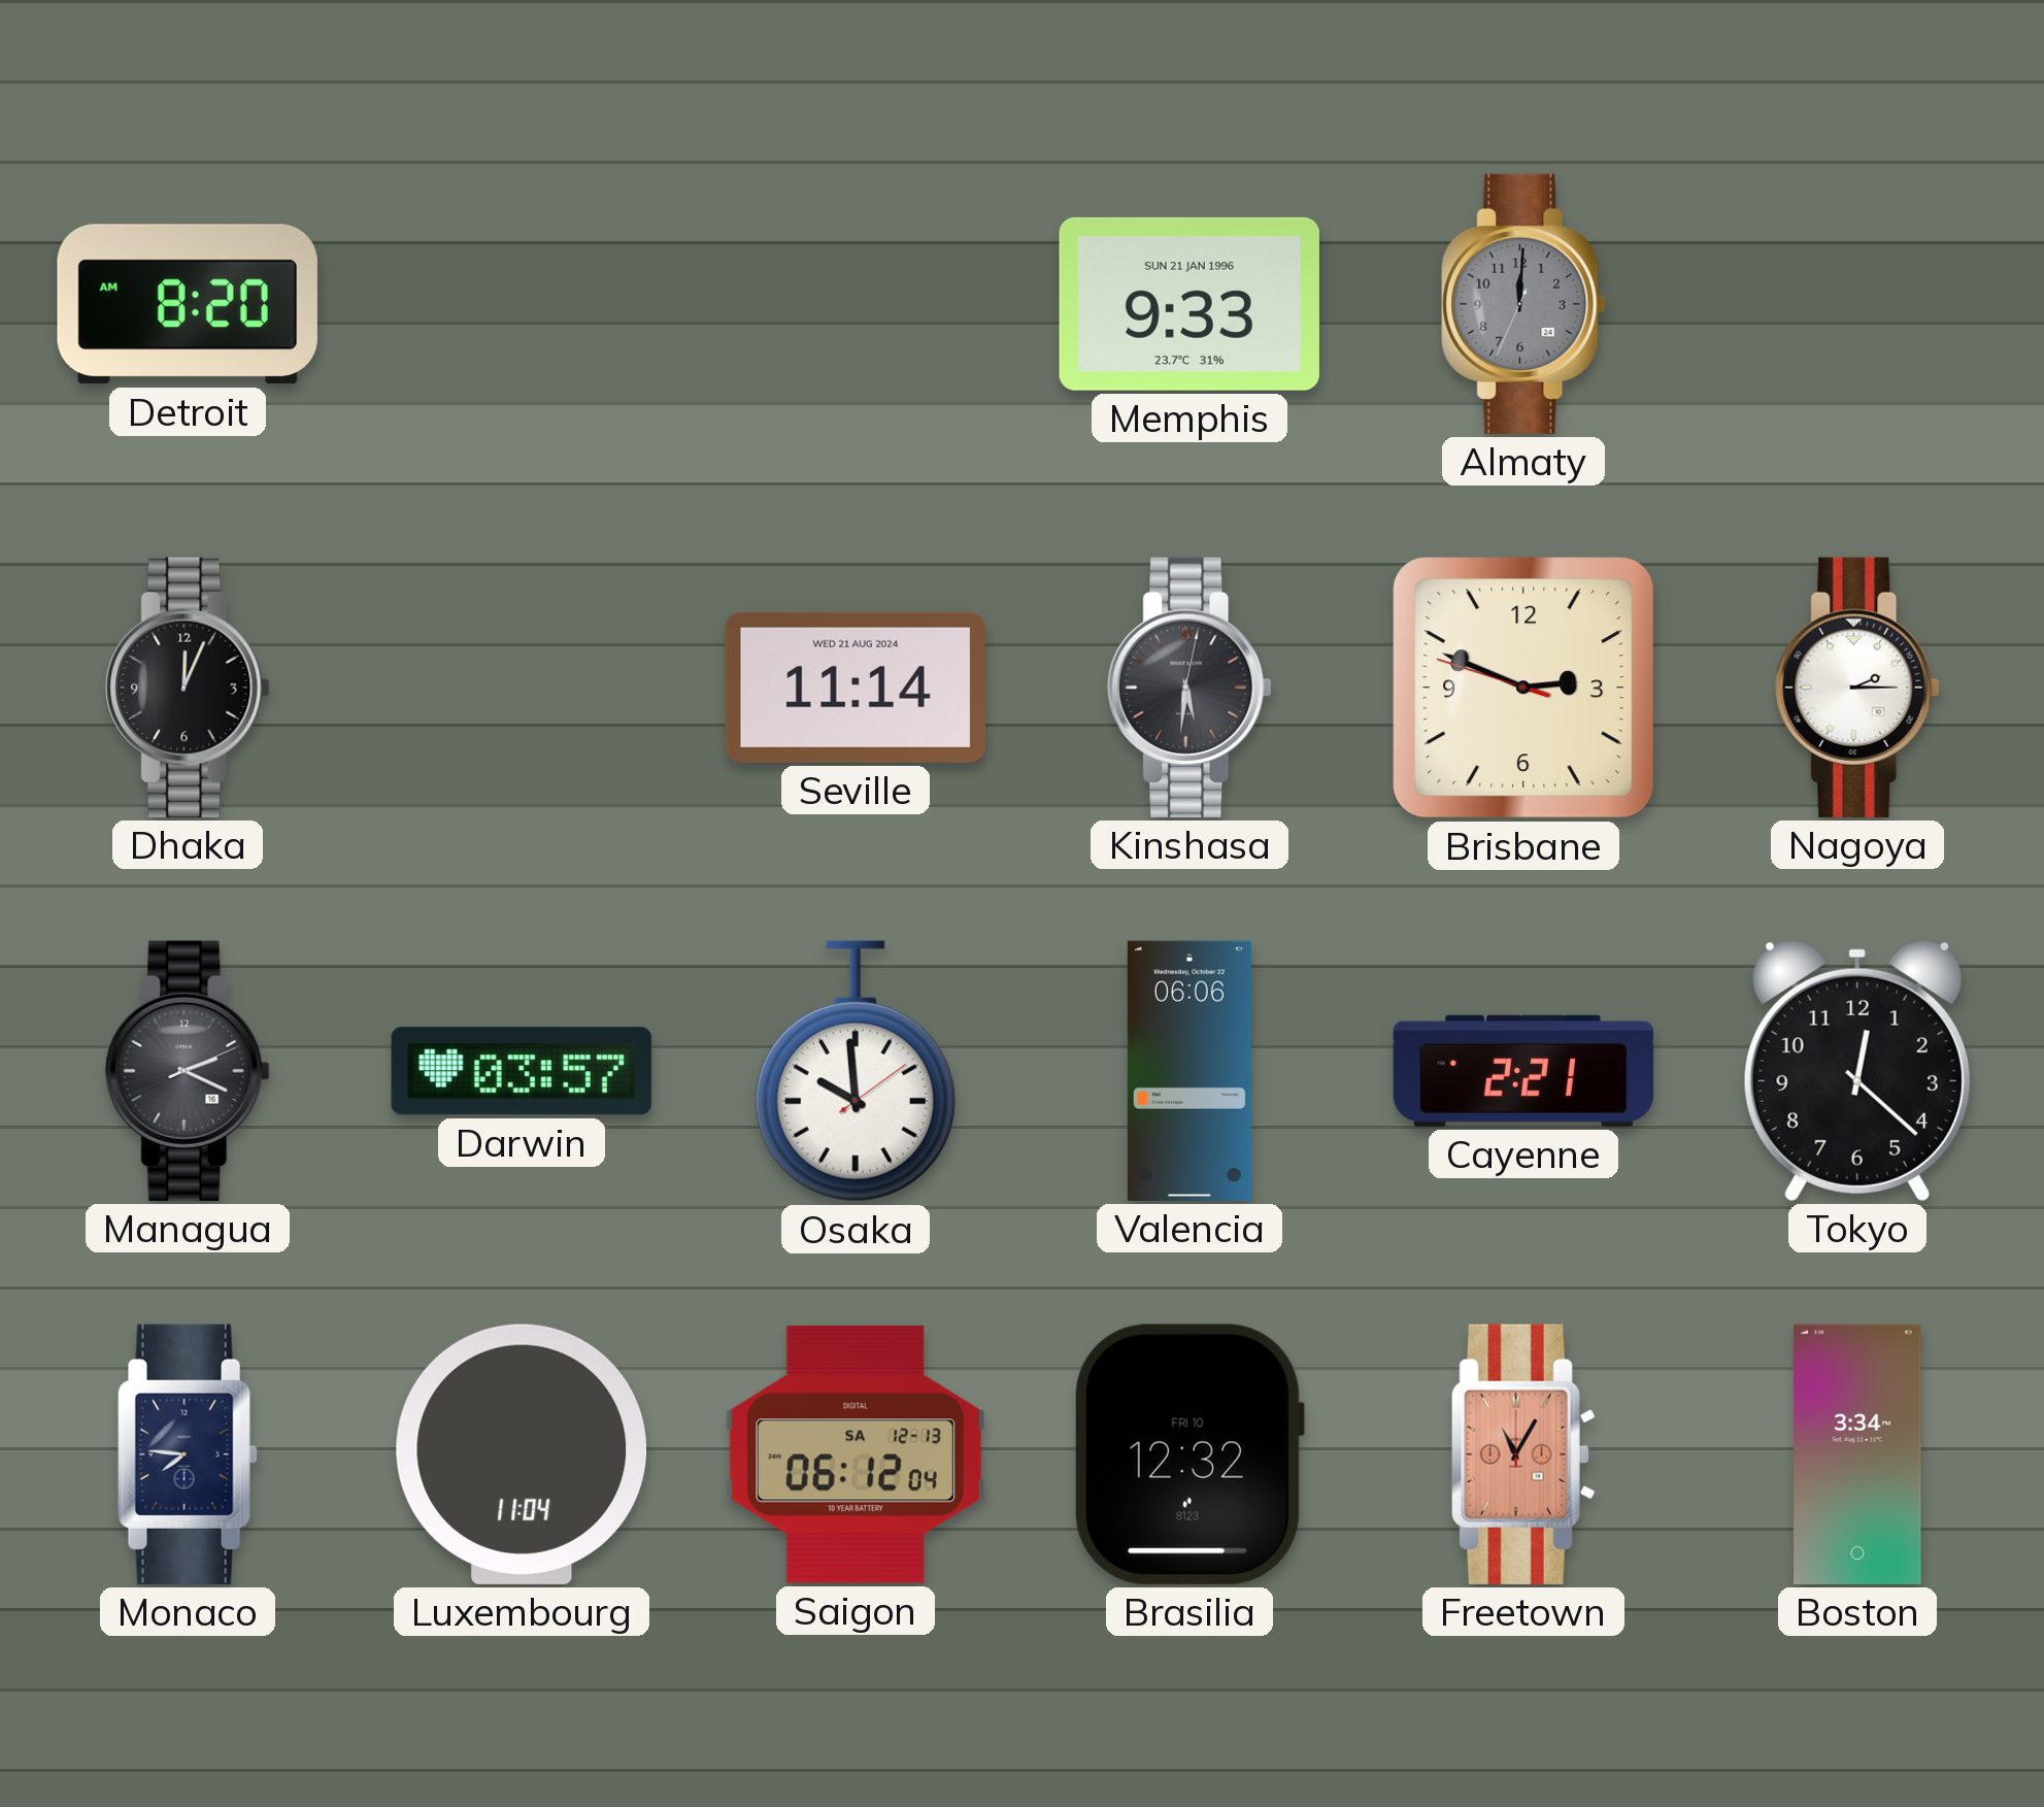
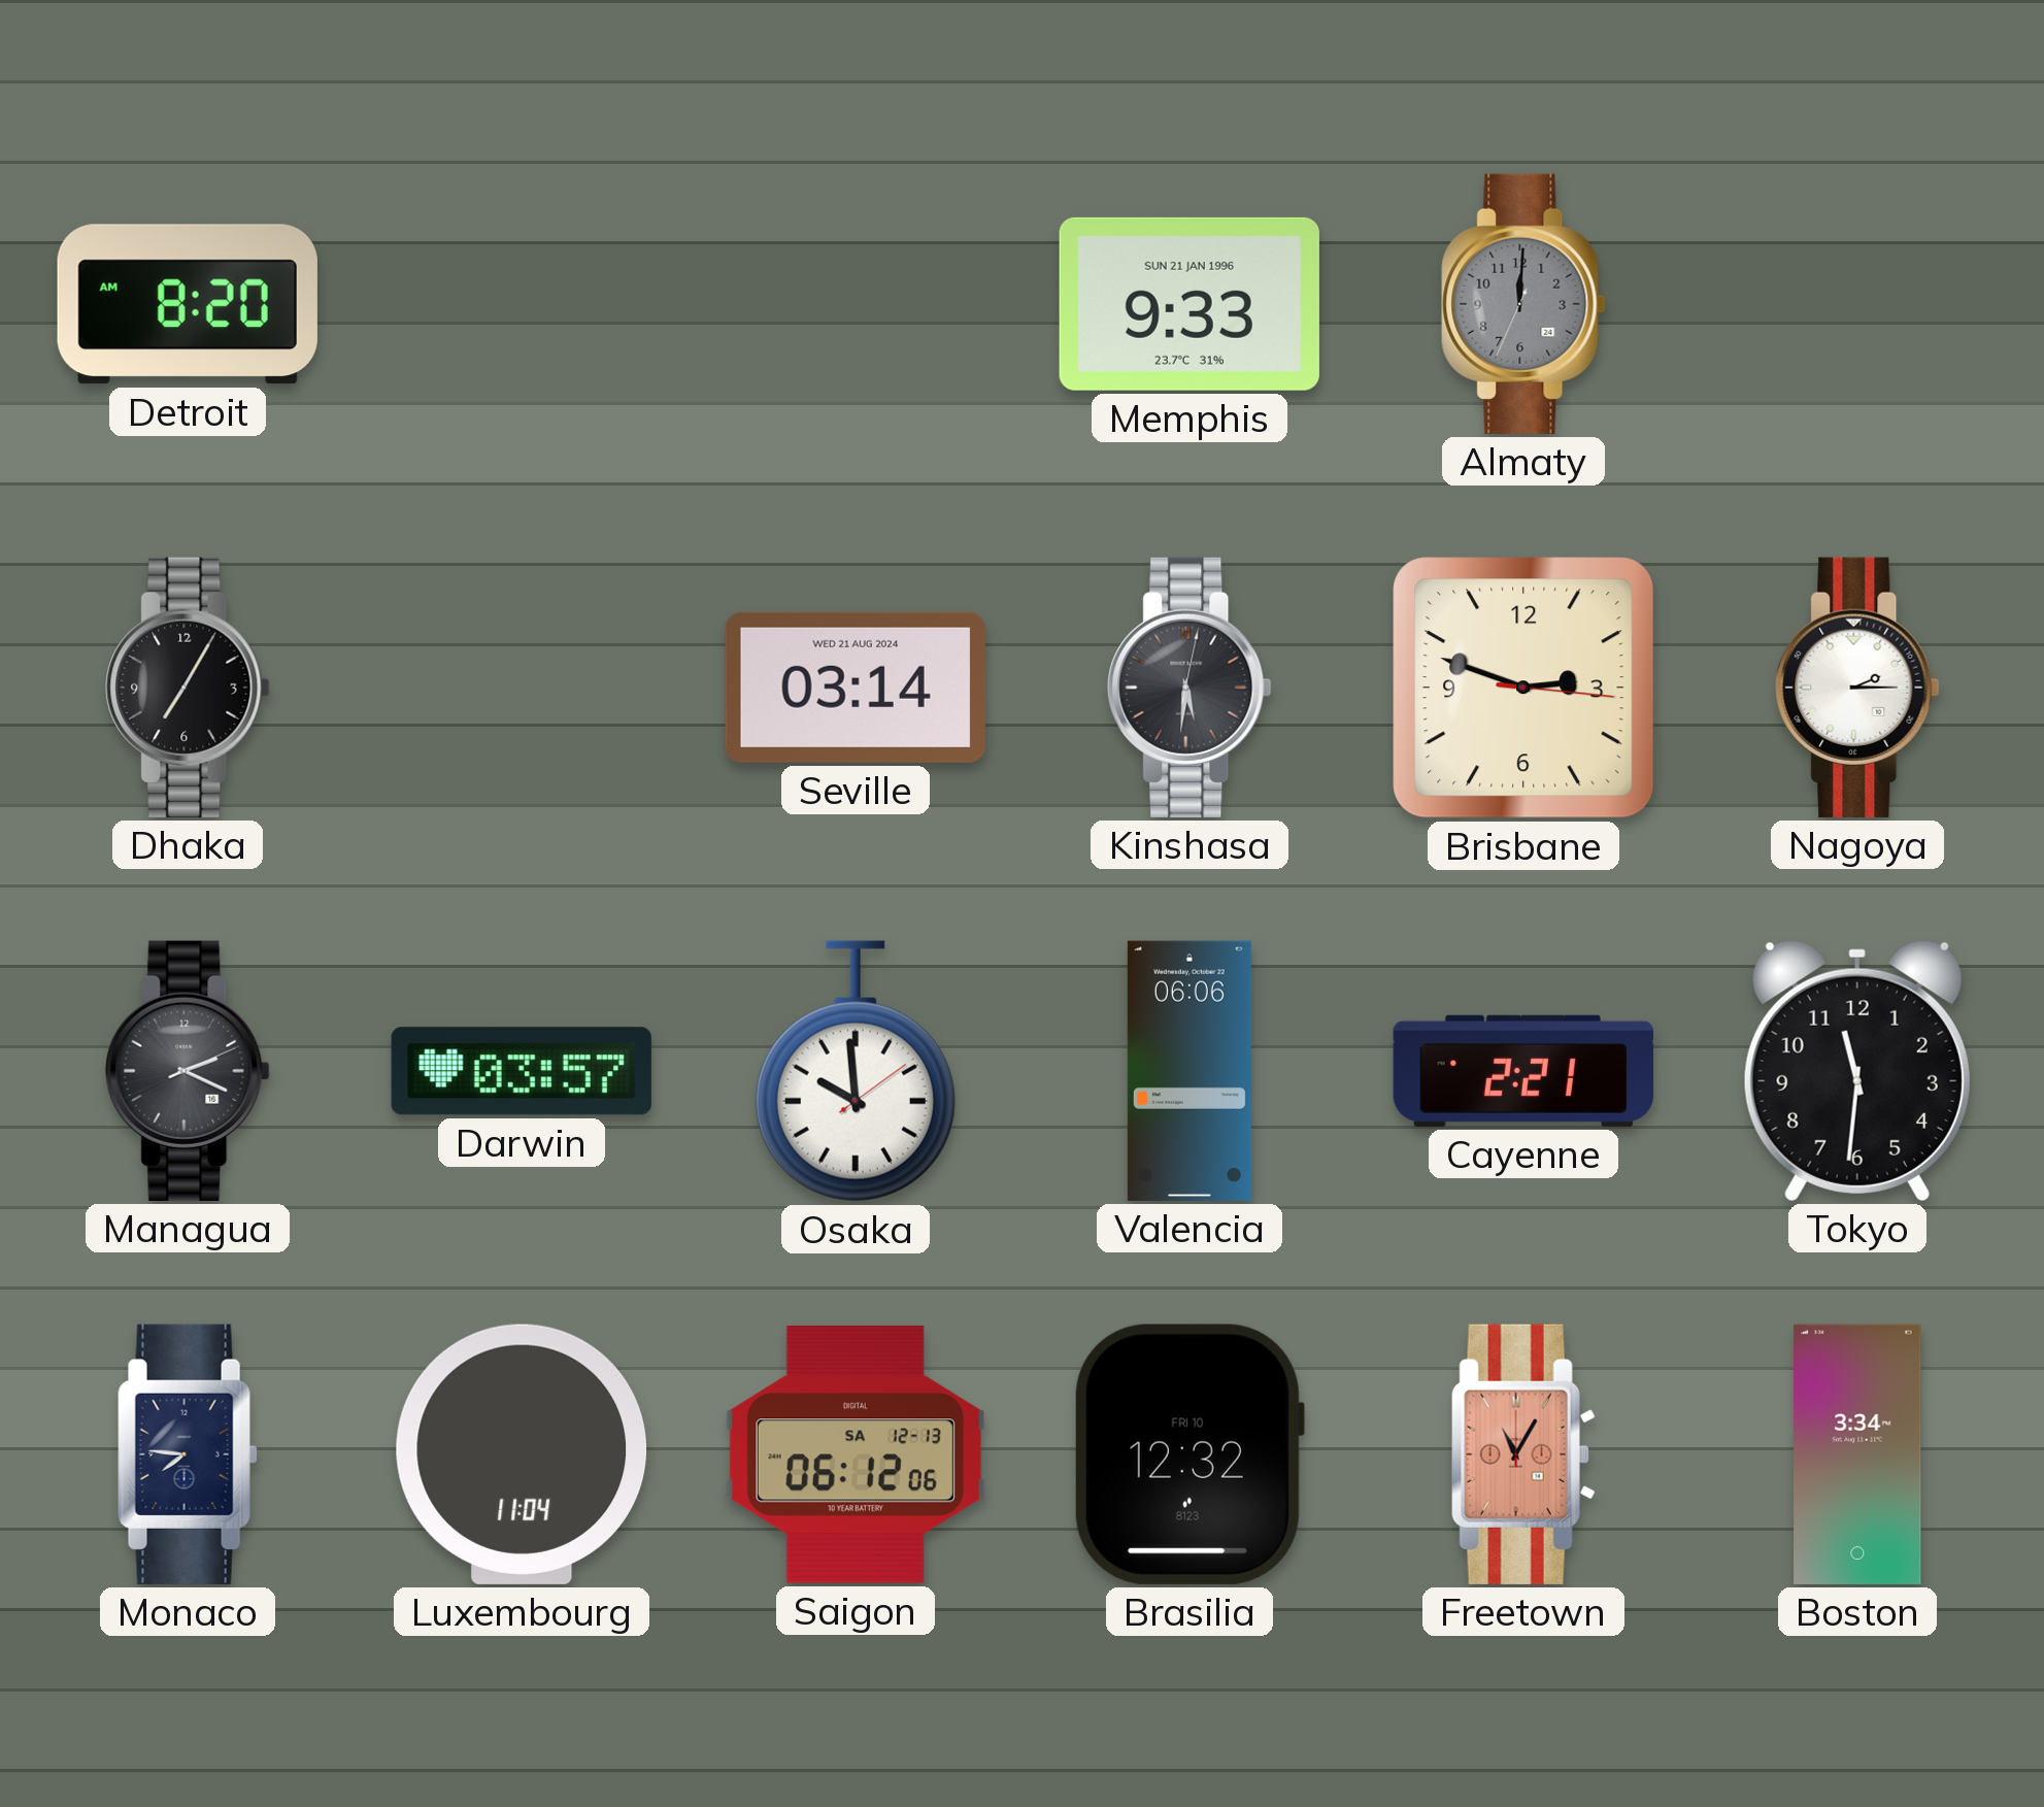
Dhaka: 12:04 -> 7:05 (188, 688)
Seville: 11:14 -> 03:14 (856, 688)
Brisbane: 2:48:48 -> 2:48:16 (1523, 688)
Tokyo: 12:22 -> 11:31 (1857, 1070)
Saigon: 06:12:04 -> 06:12:06 (856, 1454)
